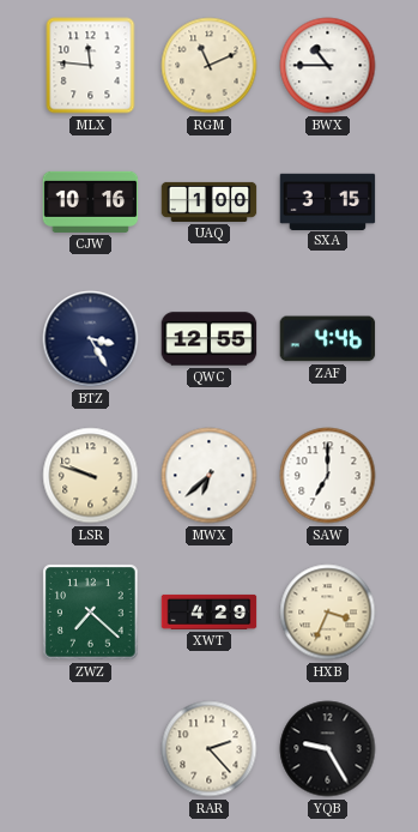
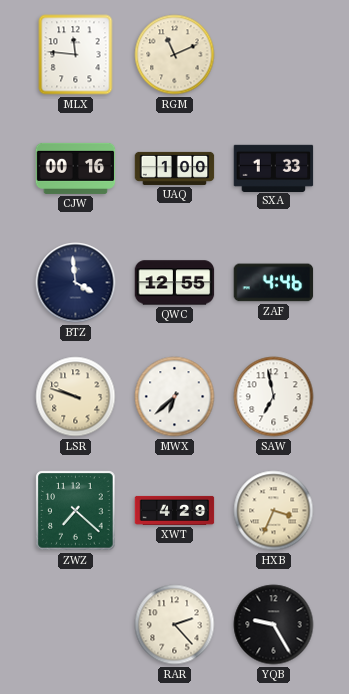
BWX: 10:45 -> none (328, 66)
CJW: 10:16 -> 00:16 (76, 168)
SXA: 3:15 -> 1:33 (274, 168)
BTZ: 3:25 -> 3:59 (76, 283)
SAW: 7:00 -> 6:58 (274, 397)
